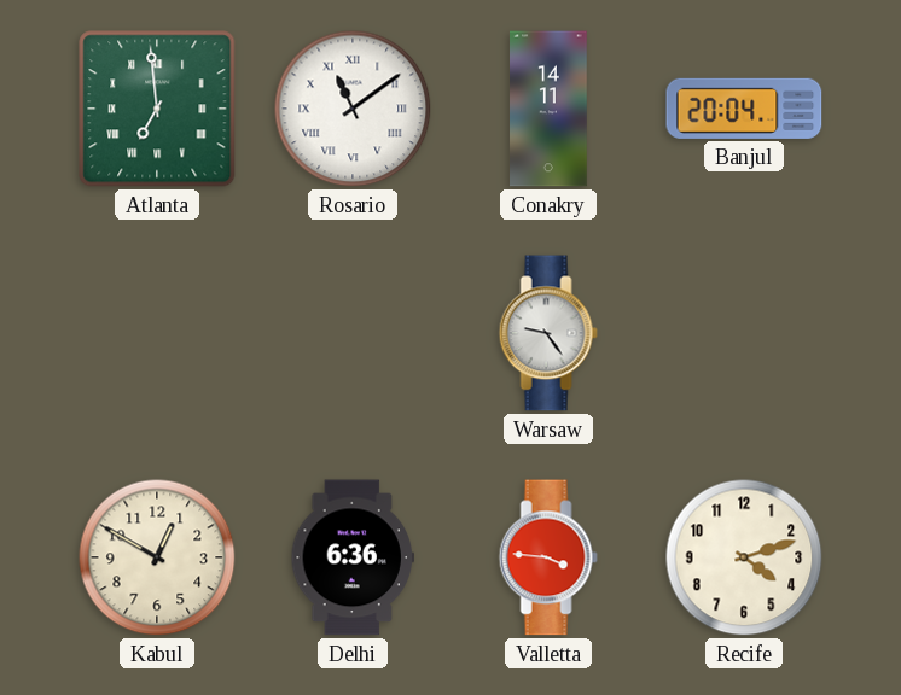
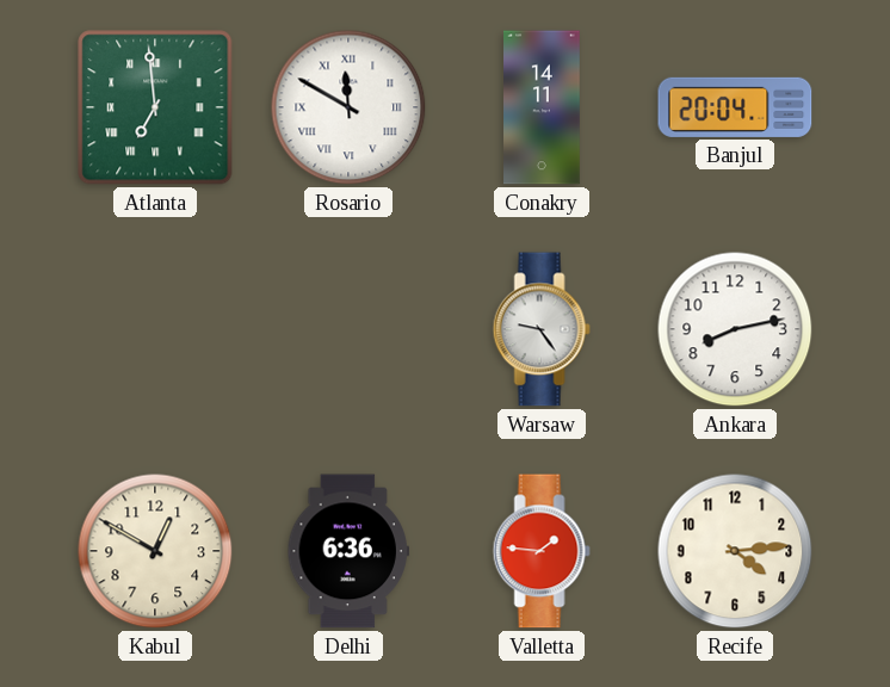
Rosario: 11:09 -> 11:50 (348, 107)
Ankara: none -> 8:13 (735, 329)
Valletta: 3:46 -> 1:46 (542, 551)
Recife: 4:12 -> 4:14 (735, 551)
